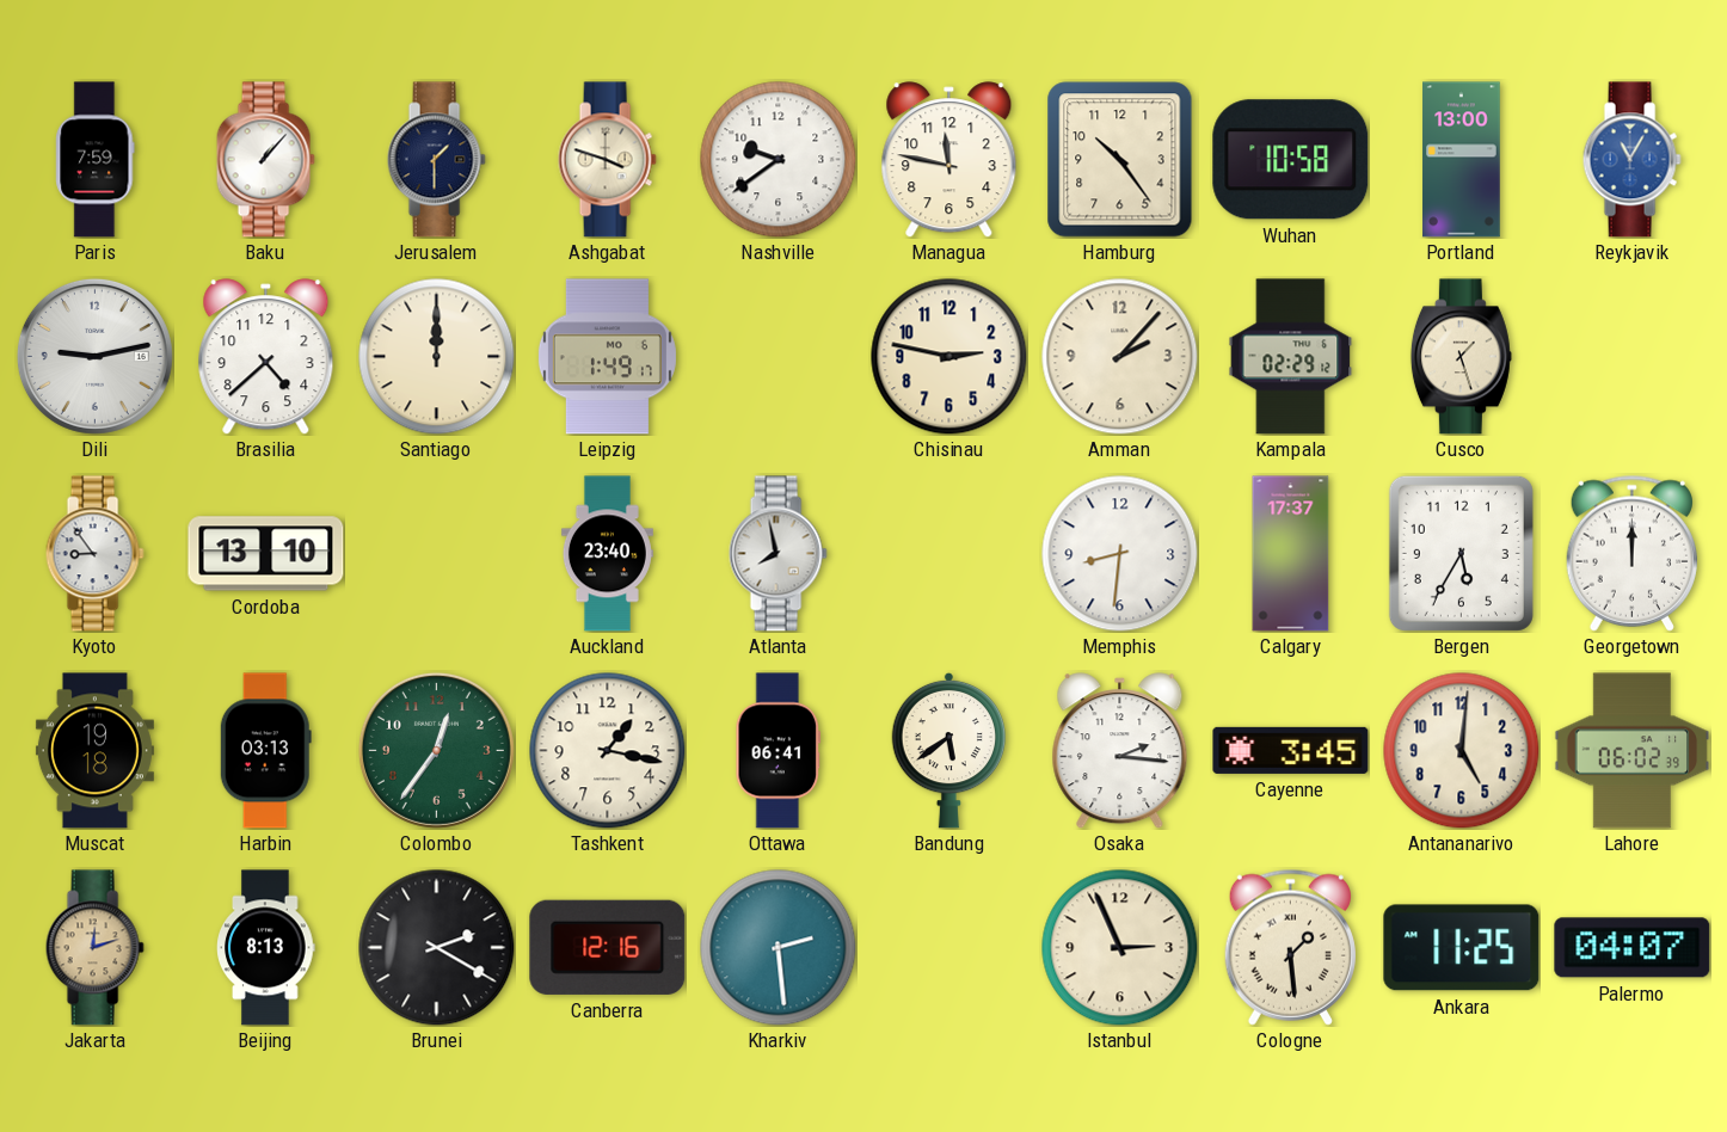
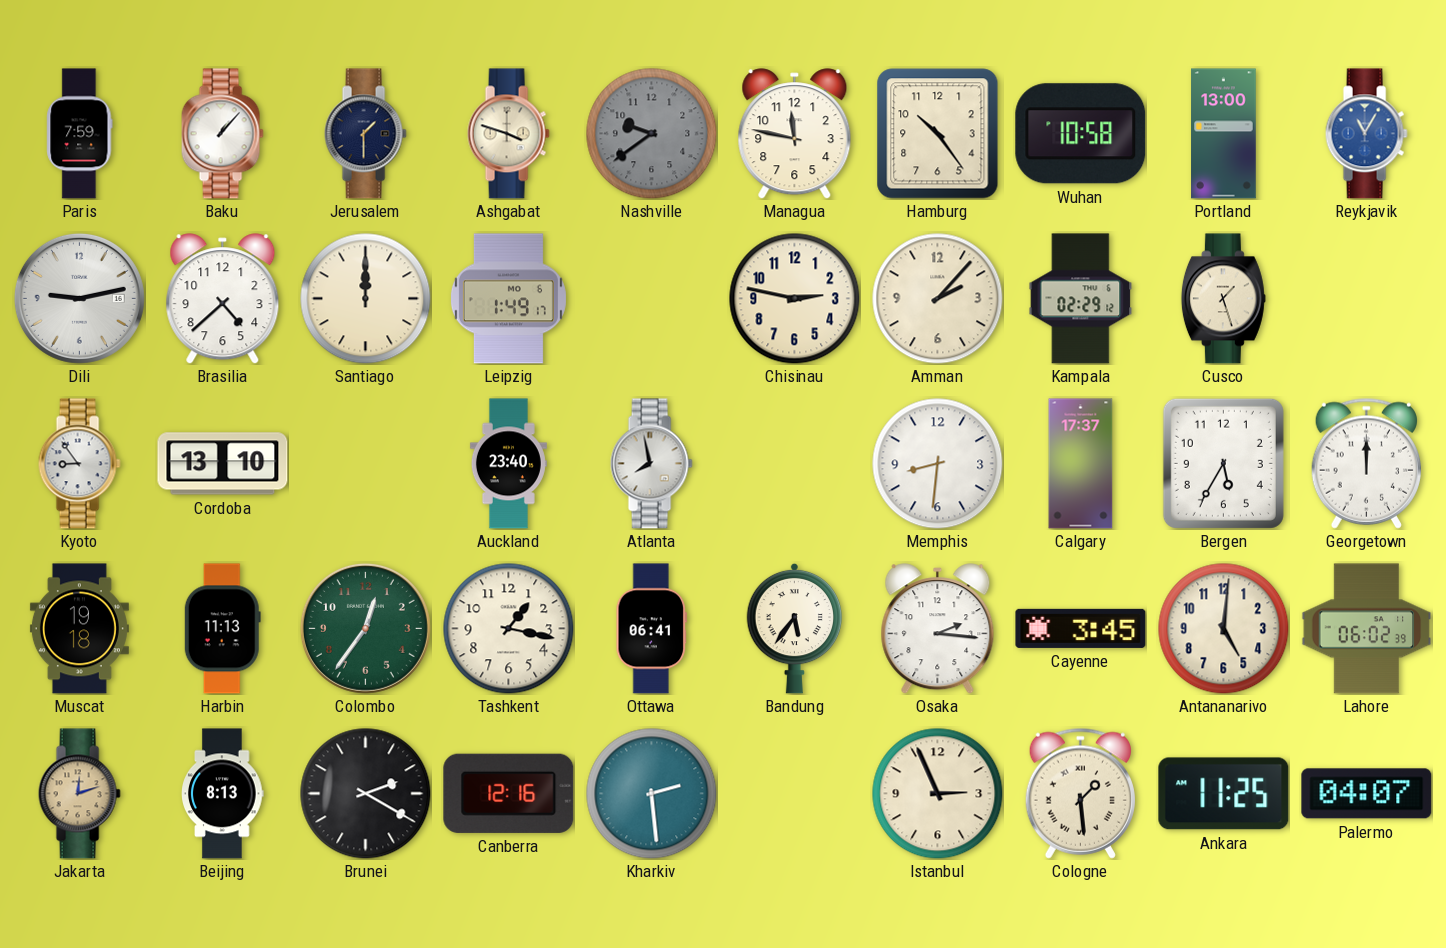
Nashville dial: white -> grey (652, 134)
Harbin: 03:13 -> 11:13 (222, 629)
Bandung: 5:39 -> 5:36 (795, 628)
